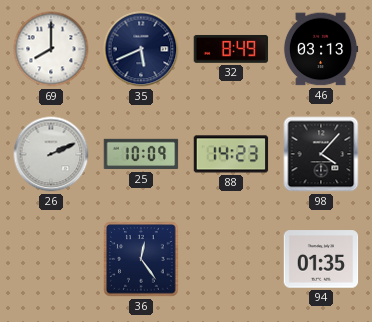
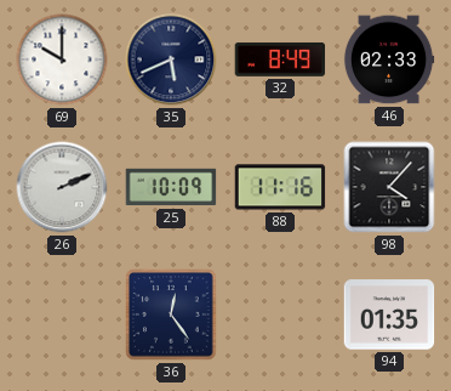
69: 8:00 -> 10:00 (62, 59)
46: 03:13 -> 02:33 (389, 59)
88: 14:23 -> 11:16 (280, 187)
